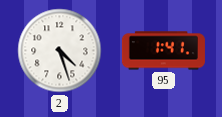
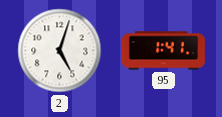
2: 4:27 -> 5:03 (60, 51)
